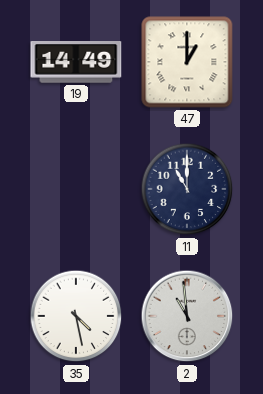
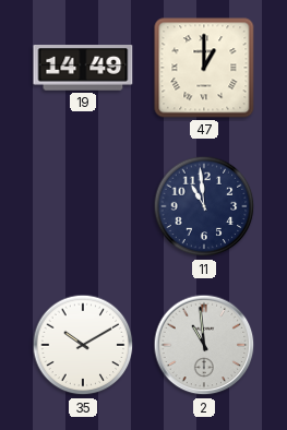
11: 11:00 -> 10:59 (204, 206)
35: 4:28 -> 10:10 (83, 345)
